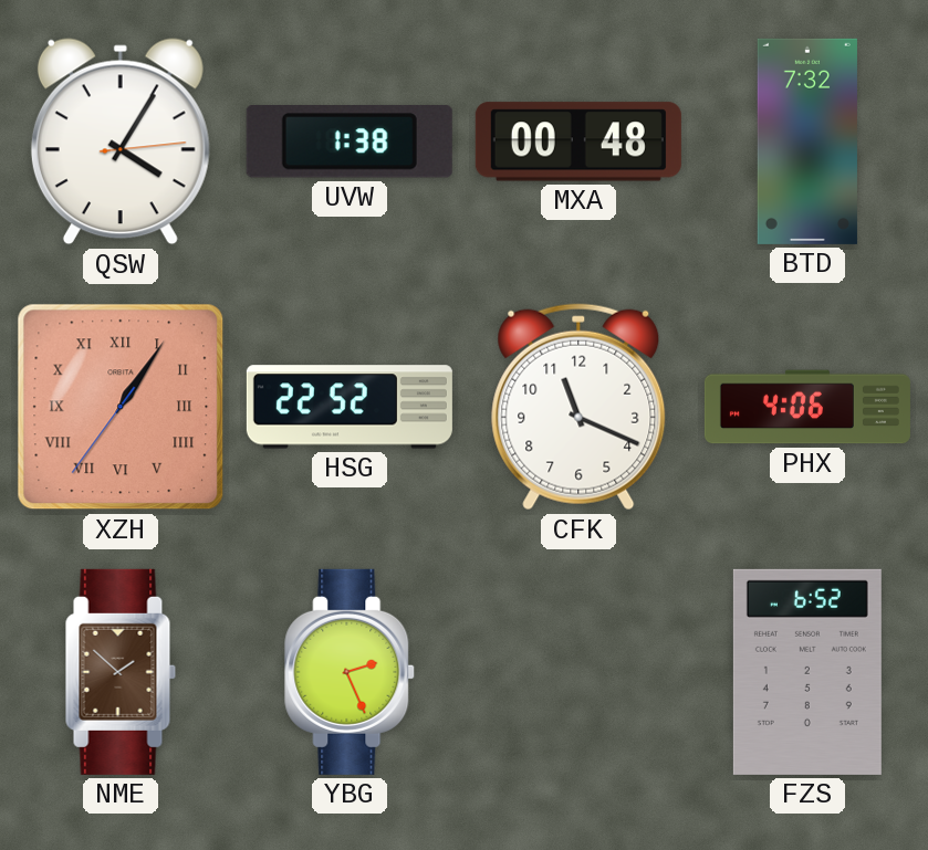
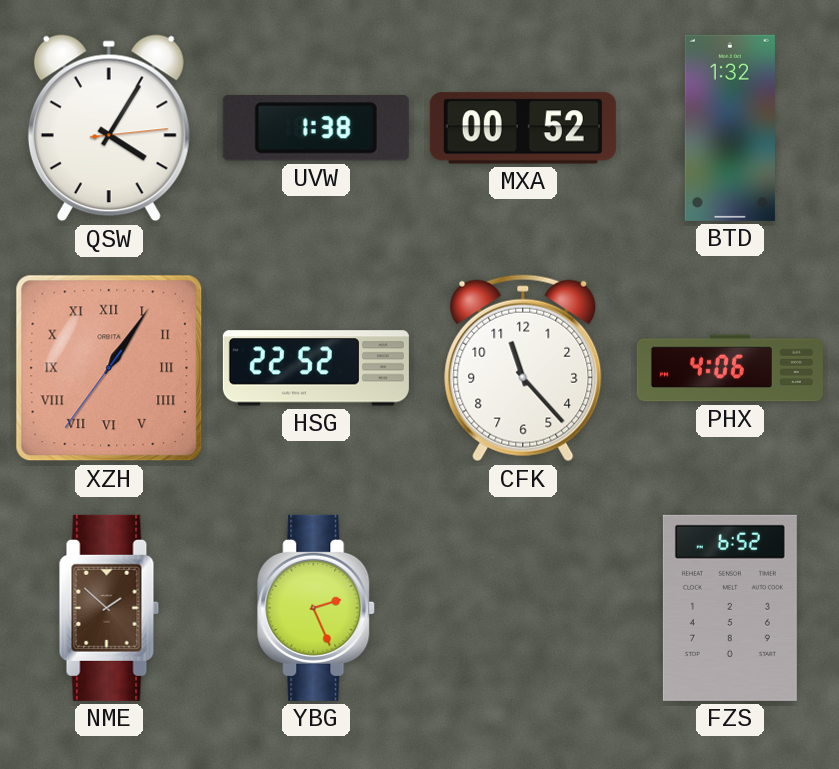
MXA: 00:48 -> 00:52 (523, 128)
BTD: 7:32 -> 1:32 (730, 128)
CFK: 11:19 -> 11:23 (523, 368)
